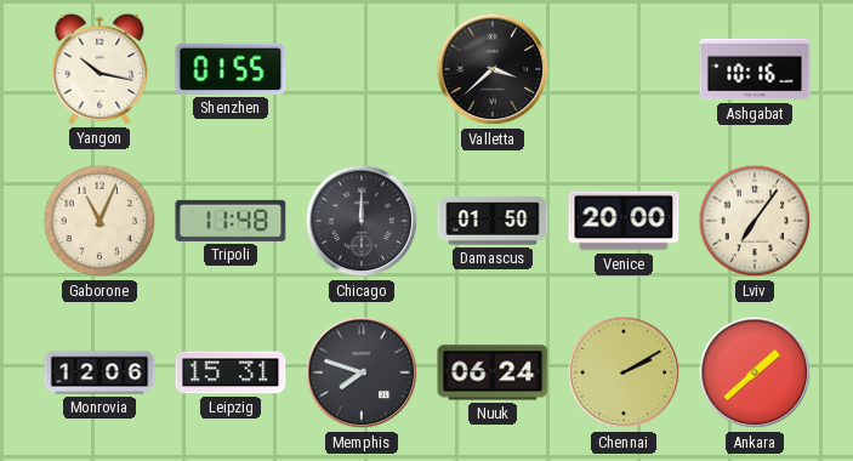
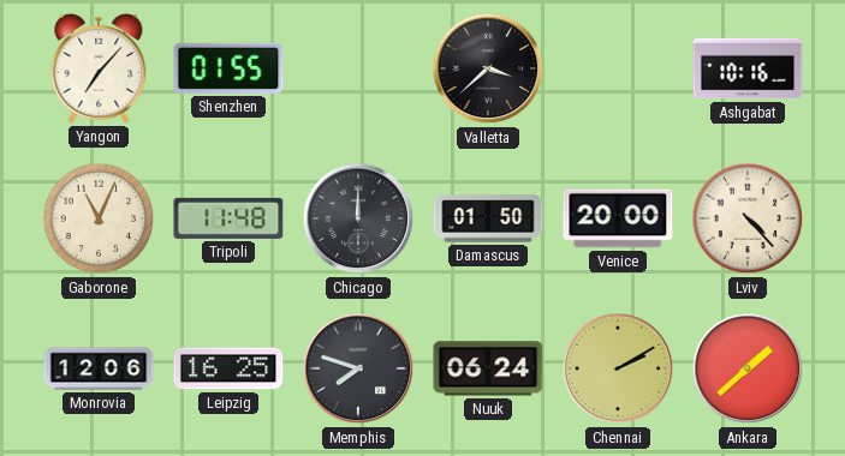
Yangon: 10:17 -> 7:07 (99, 68)
Lviv: 7:06 -> 4:23 (748, 218)
Leipzig: 15:31 -> 16:25 (228, 368)
